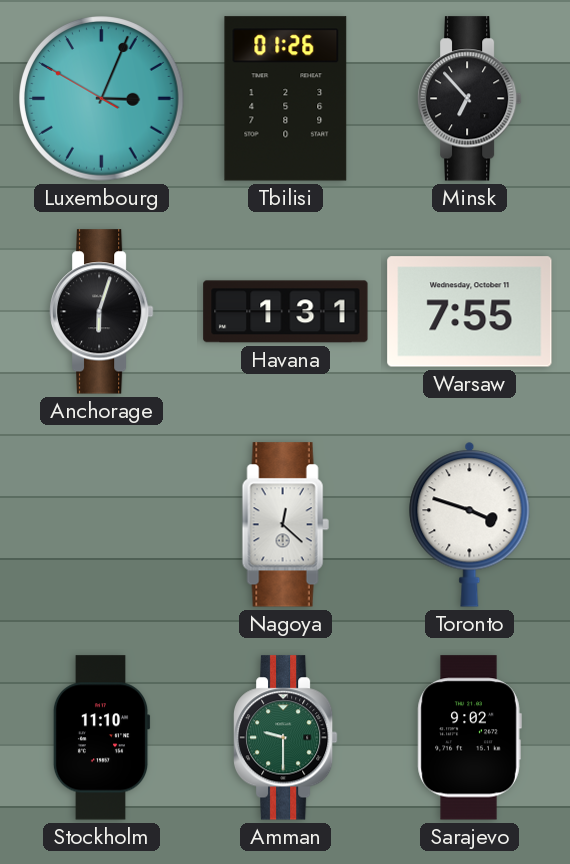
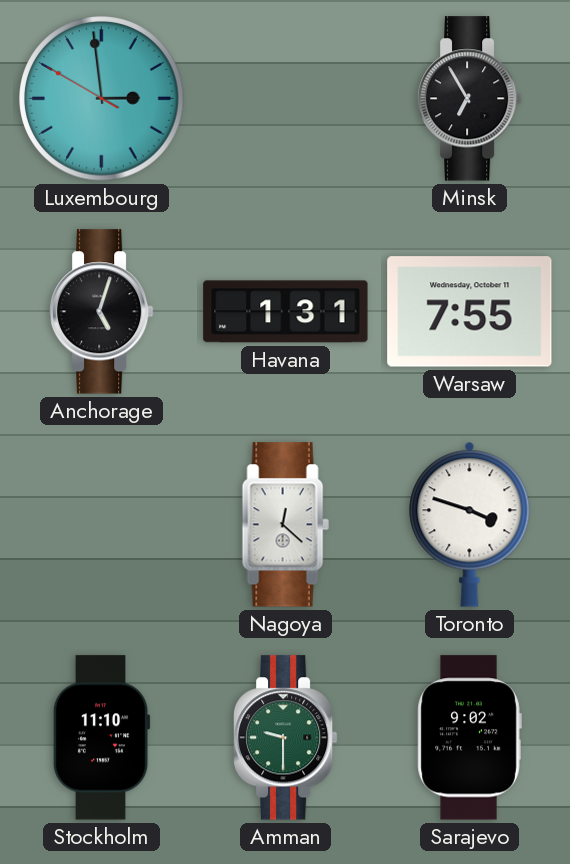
Luxembourg: 3:03 -> 2:58 (102, 99)
Tbilisi: 01:26 -> none (286, 99)
Minsk: 6:53 -> 6:55 (469, 99)
Anchorage: 6:03 -> 5:03 (101, 312)
